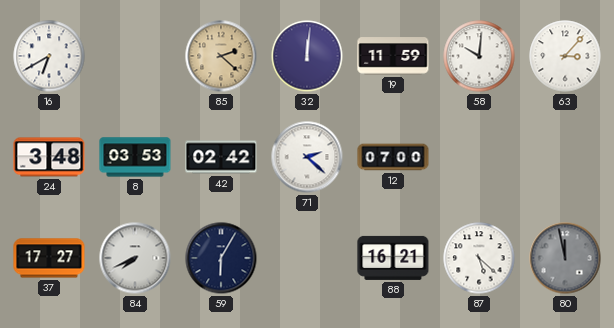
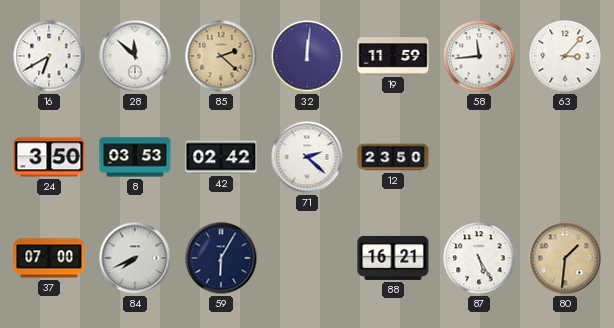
28: none -> 11:52 (135, 56)
58: 10:01 -> 11:44 (479, 56)
24: 3:48 -> 3:50 (49, 157)
12: 07:00 -> 23:50 (393, 157)
37: 17:27 -> 07:00 (49, 258)
87: 5:22 -> 5:25 (479, 258)
80: 11:58 -> 1:31 (565, 258)
80 dial: grey -> champagne (565, 258)
